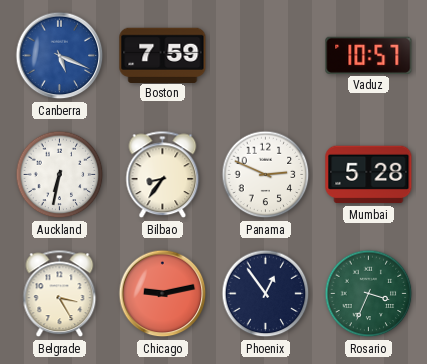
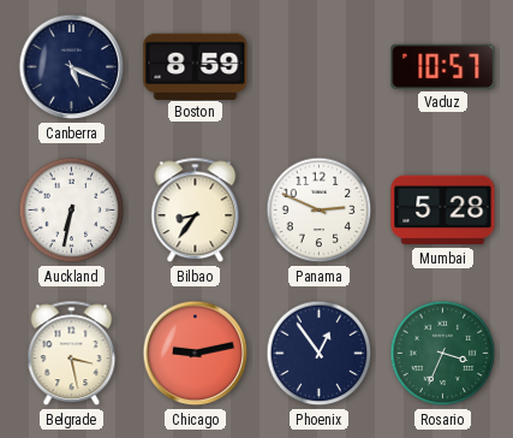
Canberra dial: blue -> navy (72, 67)
Boston: 7:59 -> 8:59 (196, 66)
Belgrade: 3:25 -> 3:28 (72, 354)
